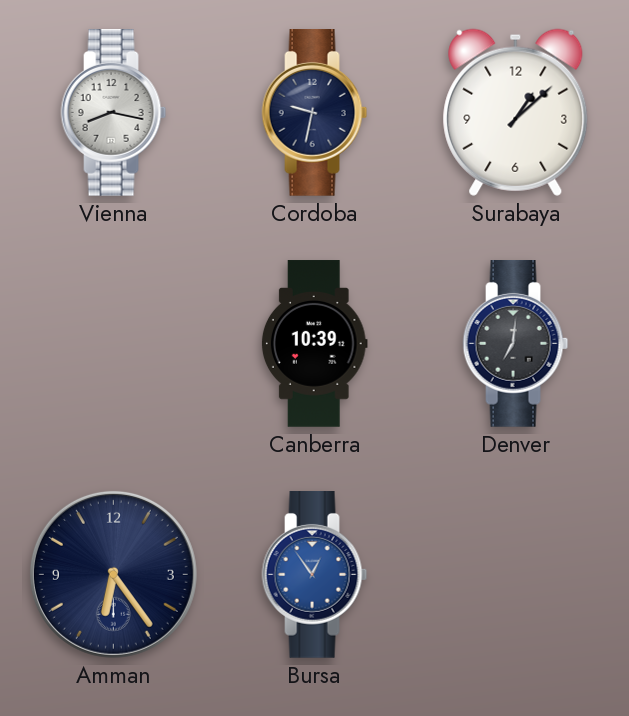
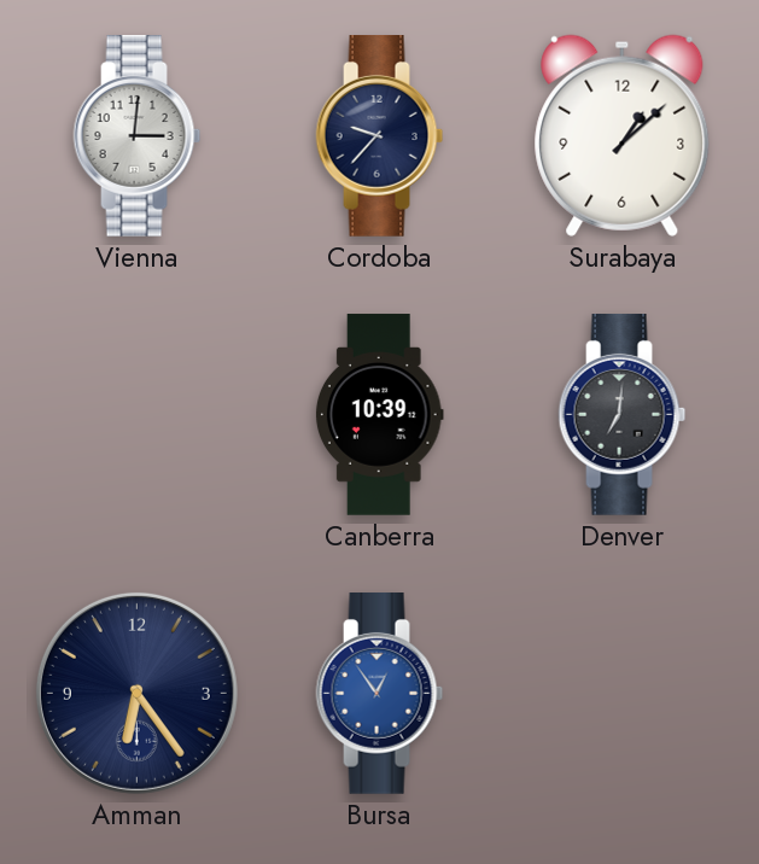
Vienna: 8:17 -> 3:01 (138, 136)
Cordoba: 9:32 -> 9:37 (380, 136)
